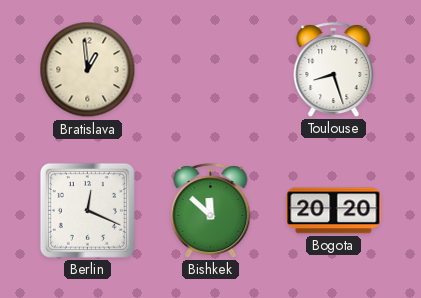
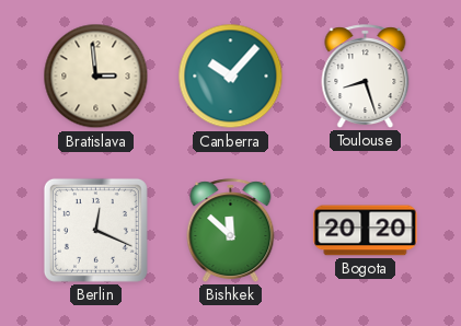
Bratislava: 12:59 -> 2:59 (96, 77)
Canberra: none -> 10:07 (231, 77)
